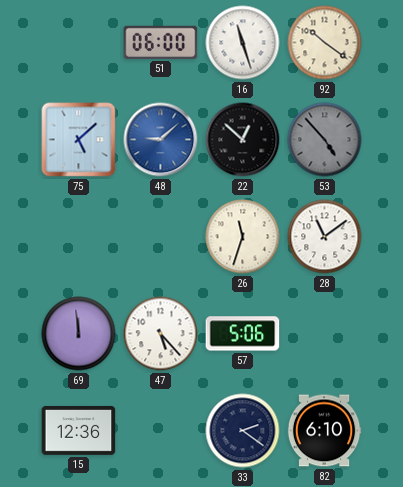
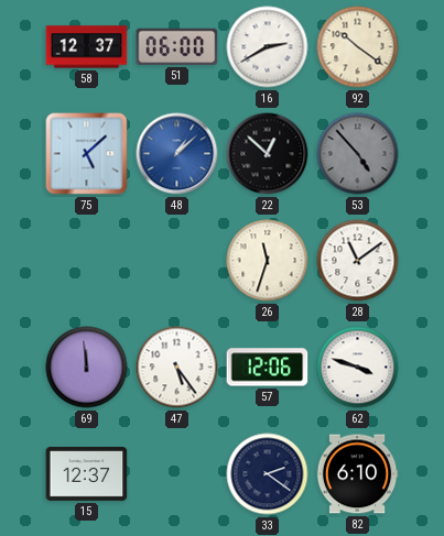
58: none -> 12:37 (87, 47)
16: 11:27 -> 2:40 (268, 47)
48: 9:08 -> 1:08 (177, 154)
47: 5:23 -> 5:24 (177, 368)
57: 5:06 -> 12:06 (268, 368)
62: none -> 3:48 (358, 368)
15: 12:36 -> 12:37 (87, 473)
